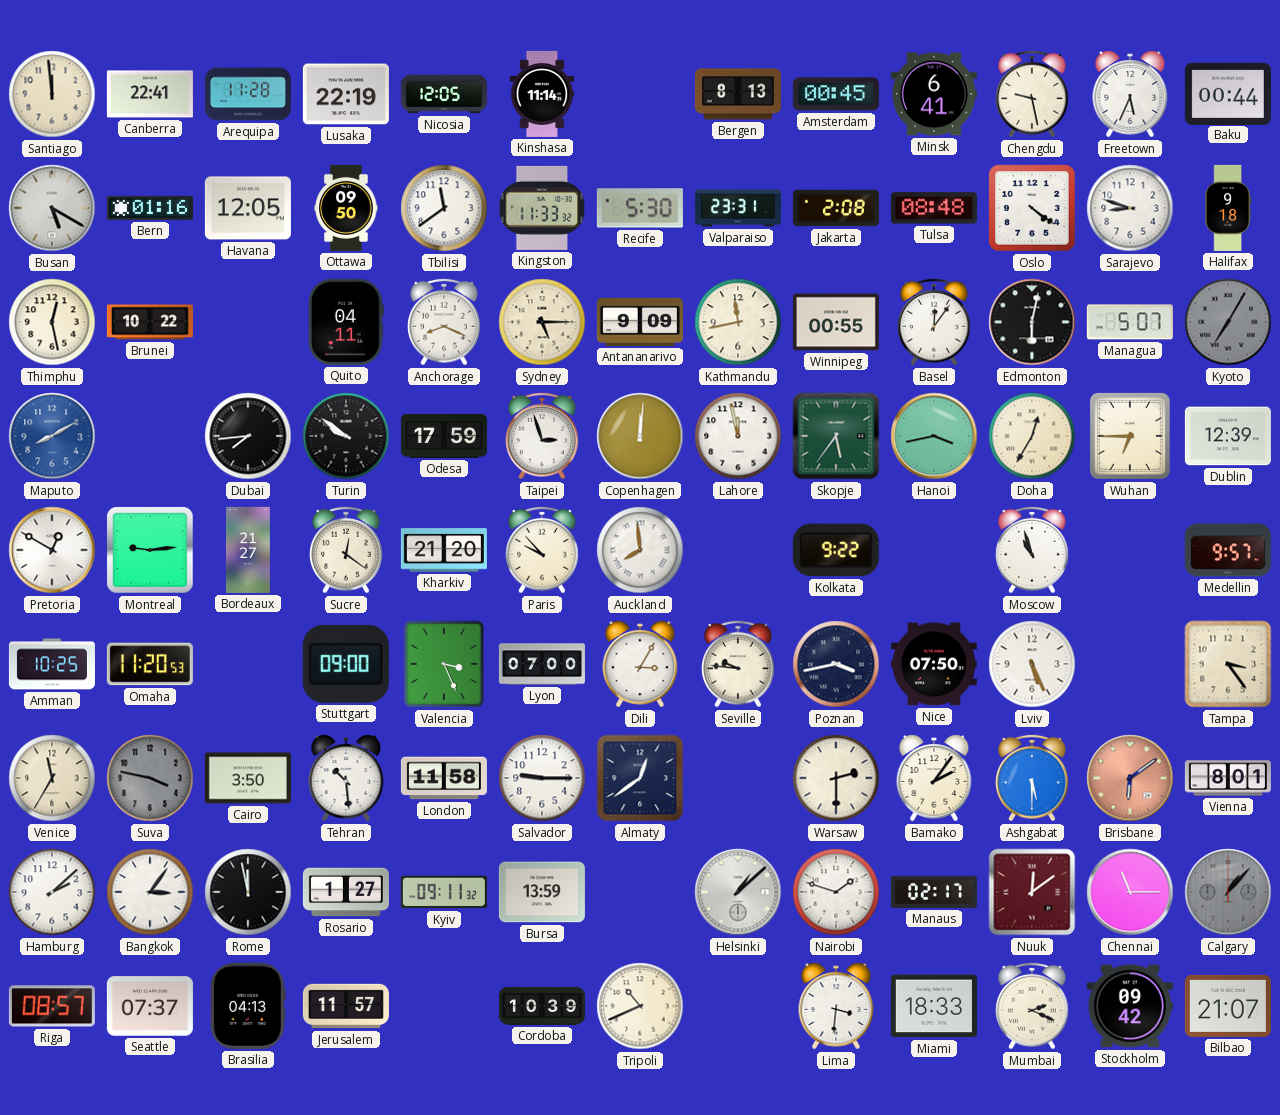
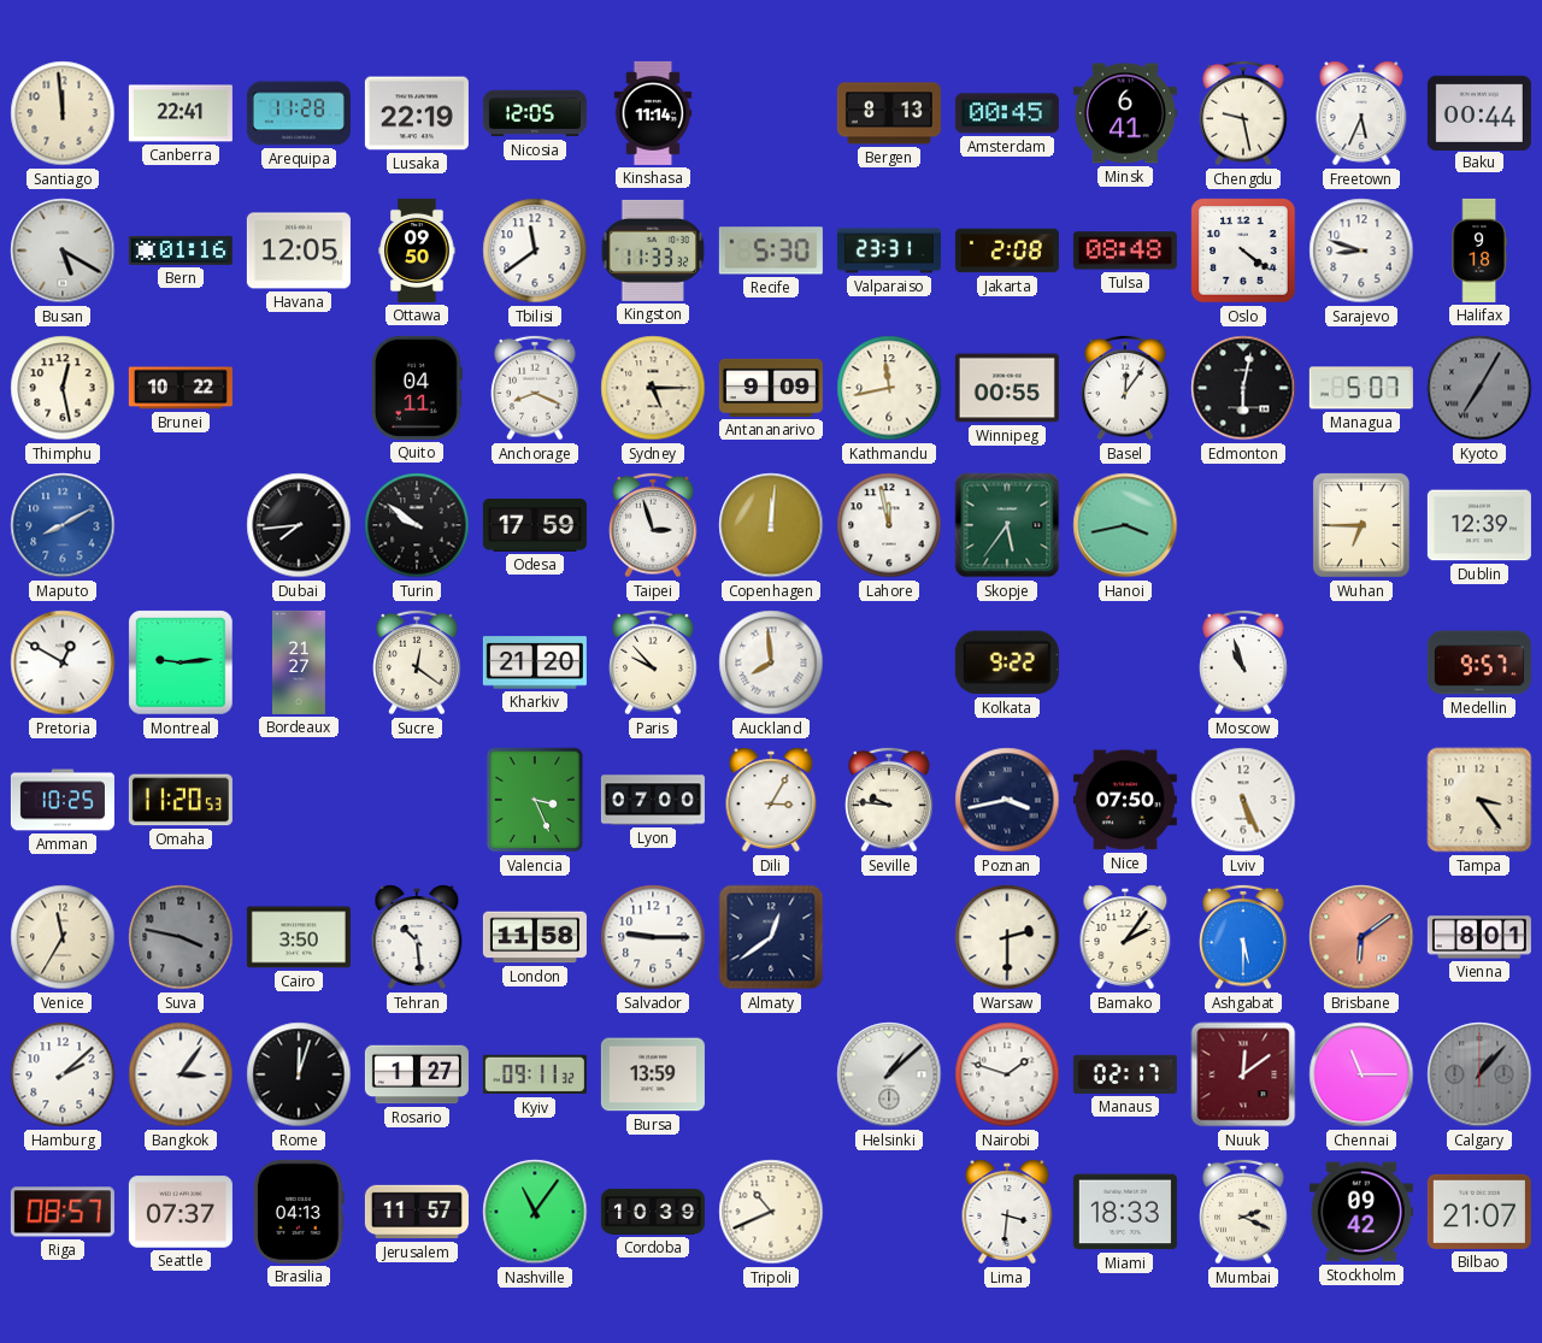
Doha: 12:35 -> none (1032, 436)
Stuttgart: 09:00 -> none (346, 664)
Rome: 11:58 -> 12:03 (299, 1074)
Nashville: none -> 11:06 (535, 1212)
